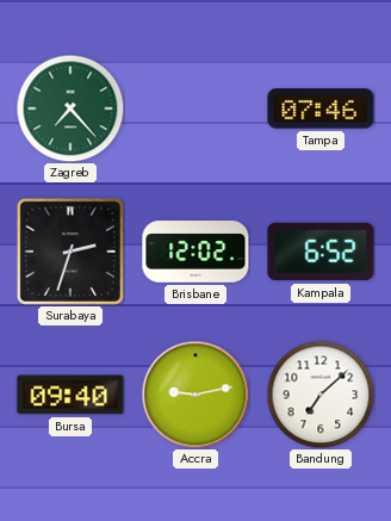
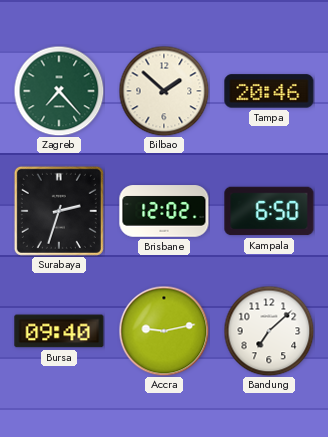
Bilbao: none -> 1:52 (164, 91)
Tampa: 07:46 -> 20:46 (269, 91)
Kampala: 6:52 -> 6:50 (269, 211)
